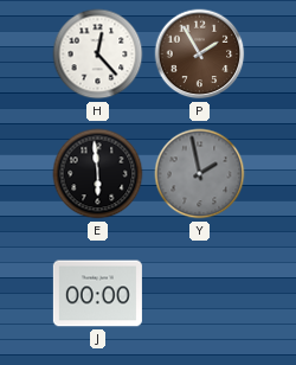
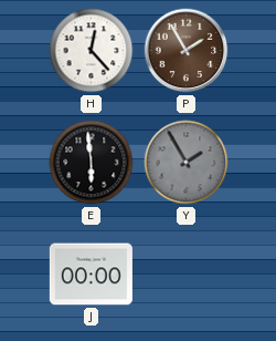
Y: 1:58 -> 1:55 (187, 163)
